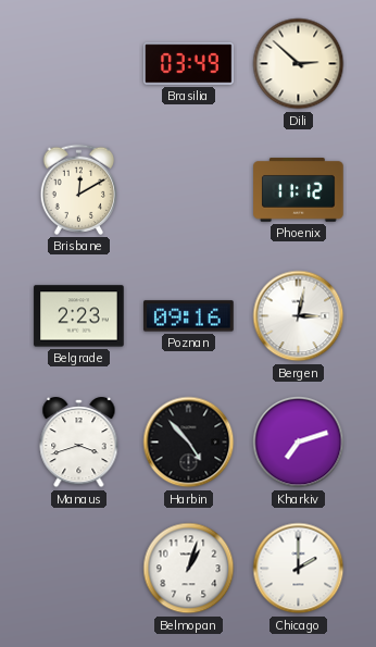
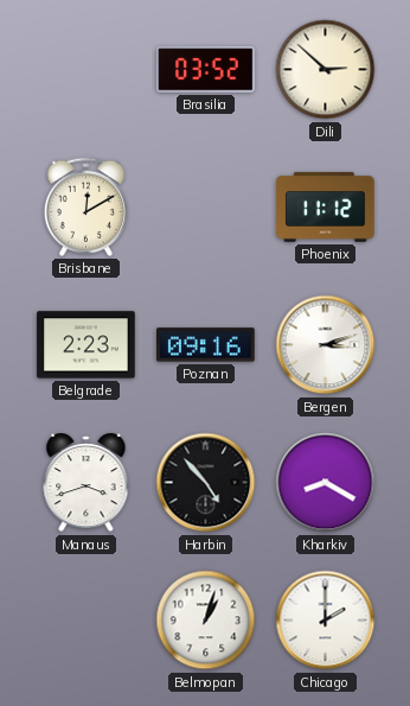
Brasilia: 03:49 -> 03:52 (206, 70)
Bergen: 3:02 -> 3:12 (326, 345)
Kharkiv: 7:12 -> 8:20 (326, 483)
